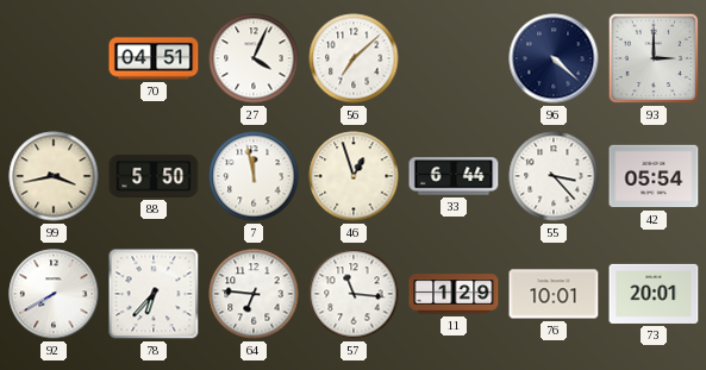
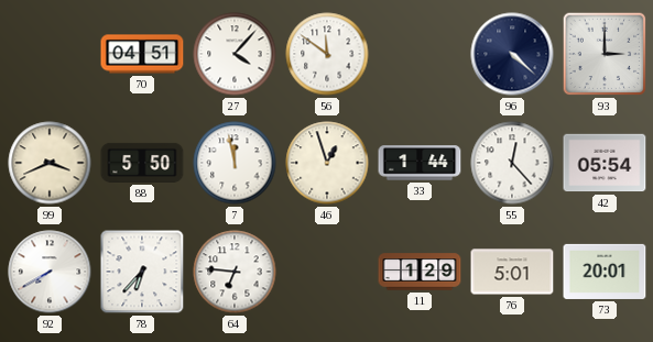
27: 4:04 -> 4:07 (235, 54)
56: 7:08 -> 11:51 (327, 54)
99: 3:43 -> 3:41 (50, 163)
33: 6:44 -> 1:44 (420, 163)
55: 3:23 -> 12:23 (512, 163)
57: 11:16 -> none (354, 294)
76: 10:01 -> 5:01 (512, 272)
